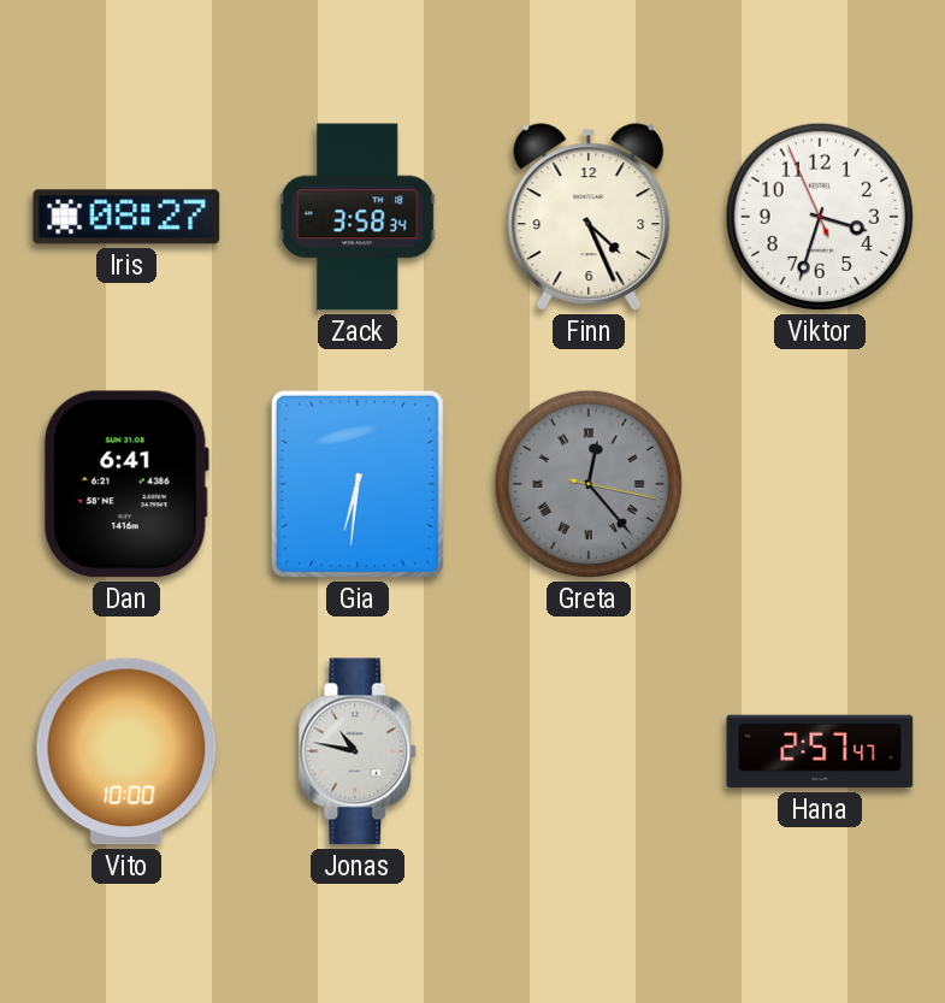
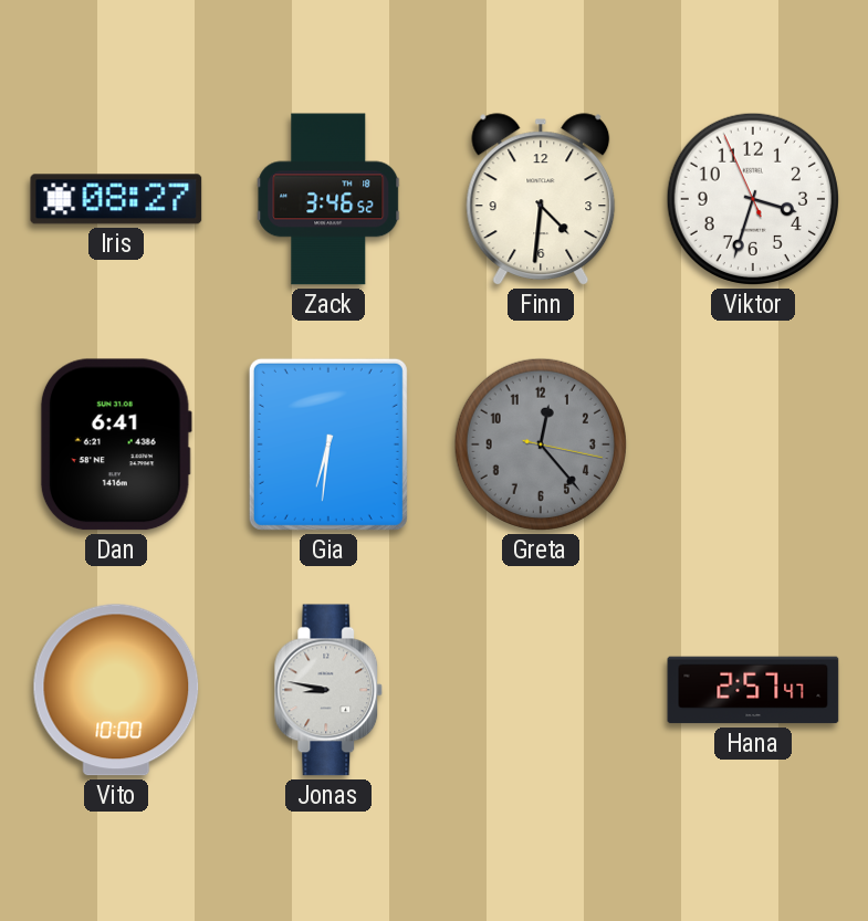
Zack: 3:58 -> 3:46 (328, 199)
Finn: 4:26 -> 4:31 (541, 199)
Greta numerals: Roman -> Arabic (541, 444)
Jonas: 10:47 -> 8:47 (328, 690)
